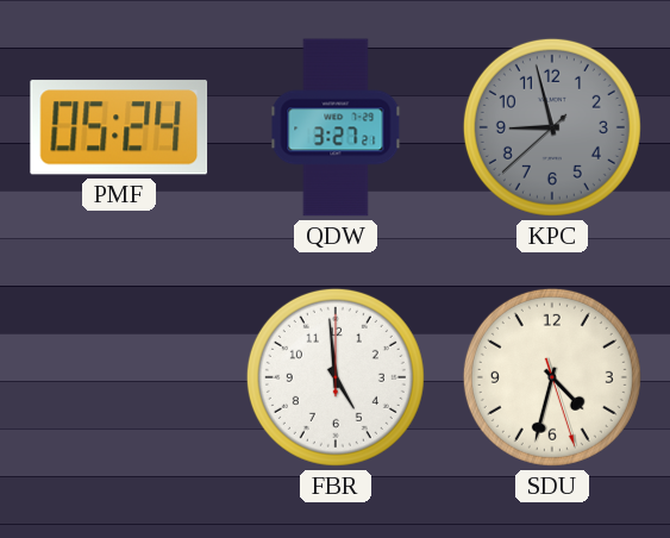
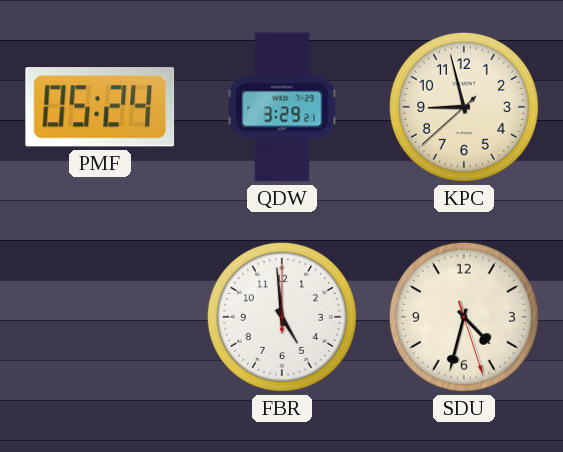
QDW: 3:27 -> 3:29 (282, 107)
KPC dial: grey -> cream (464, 107)
